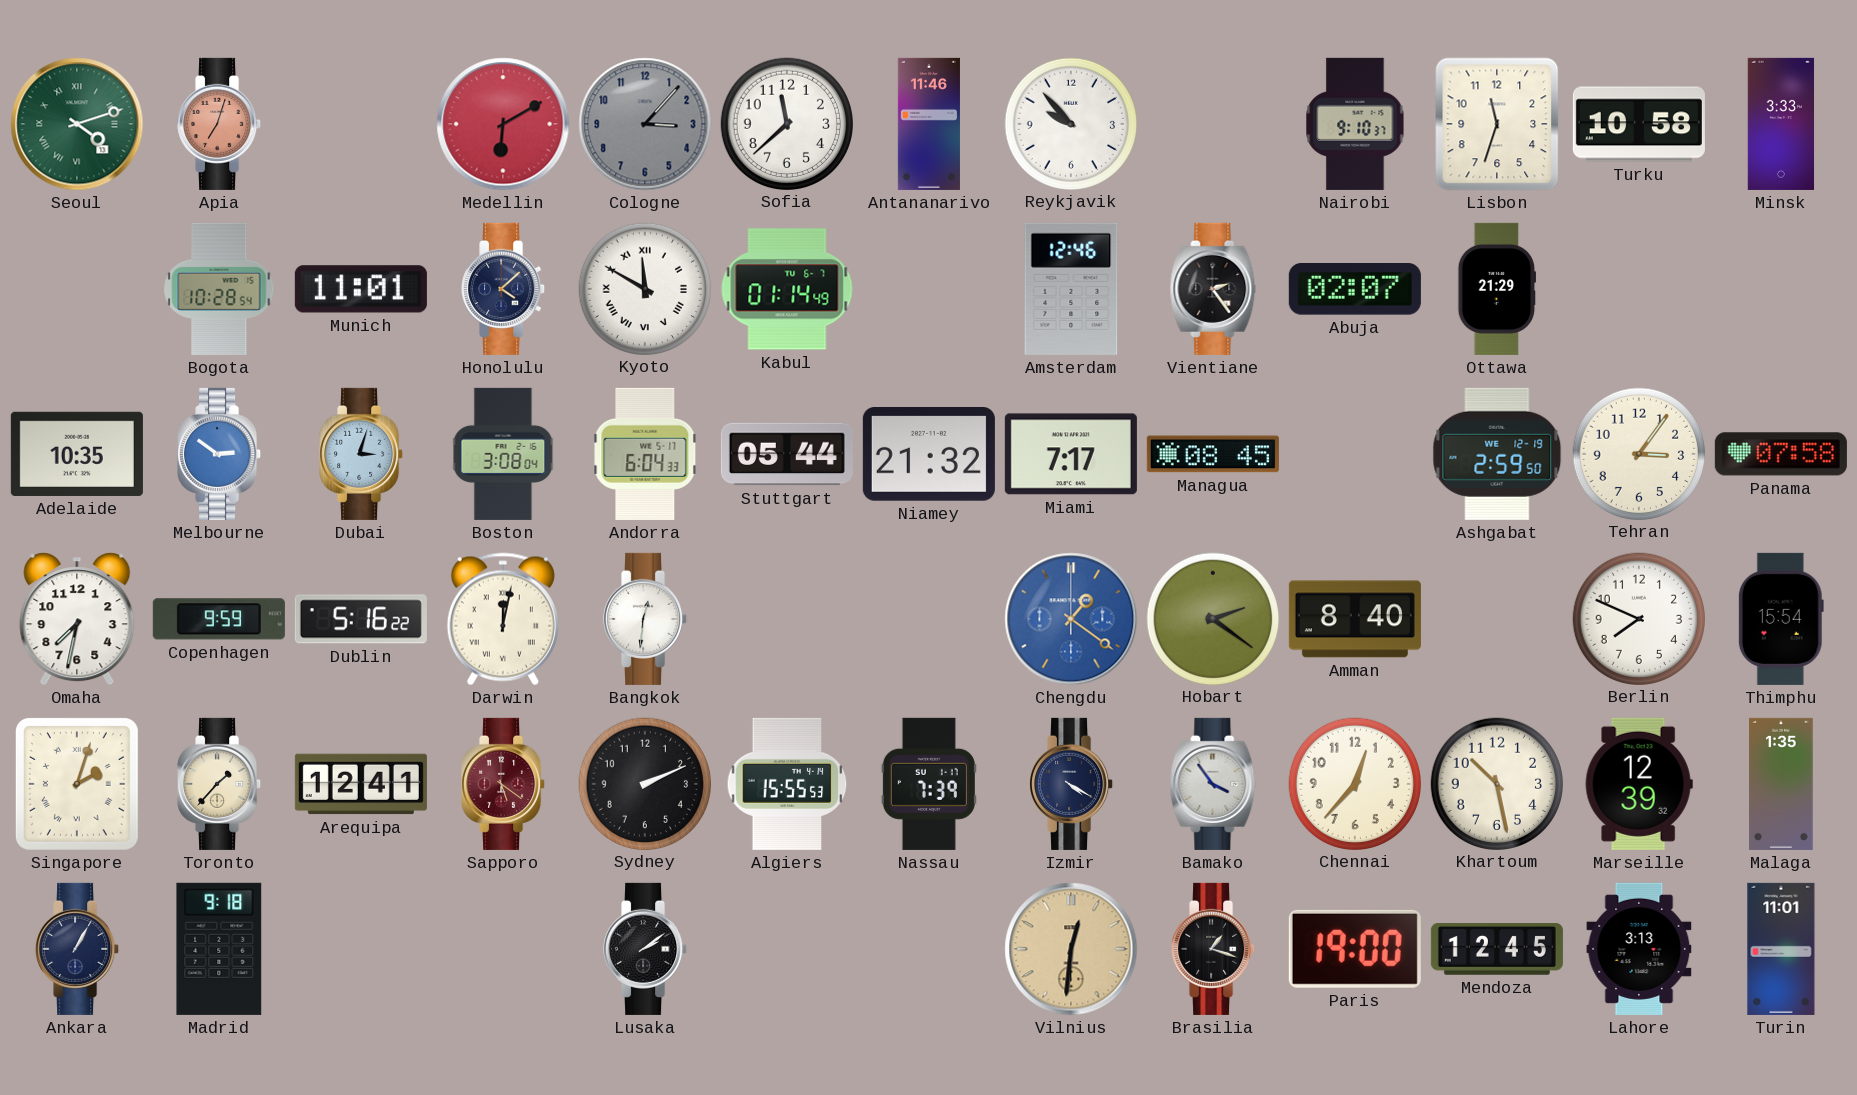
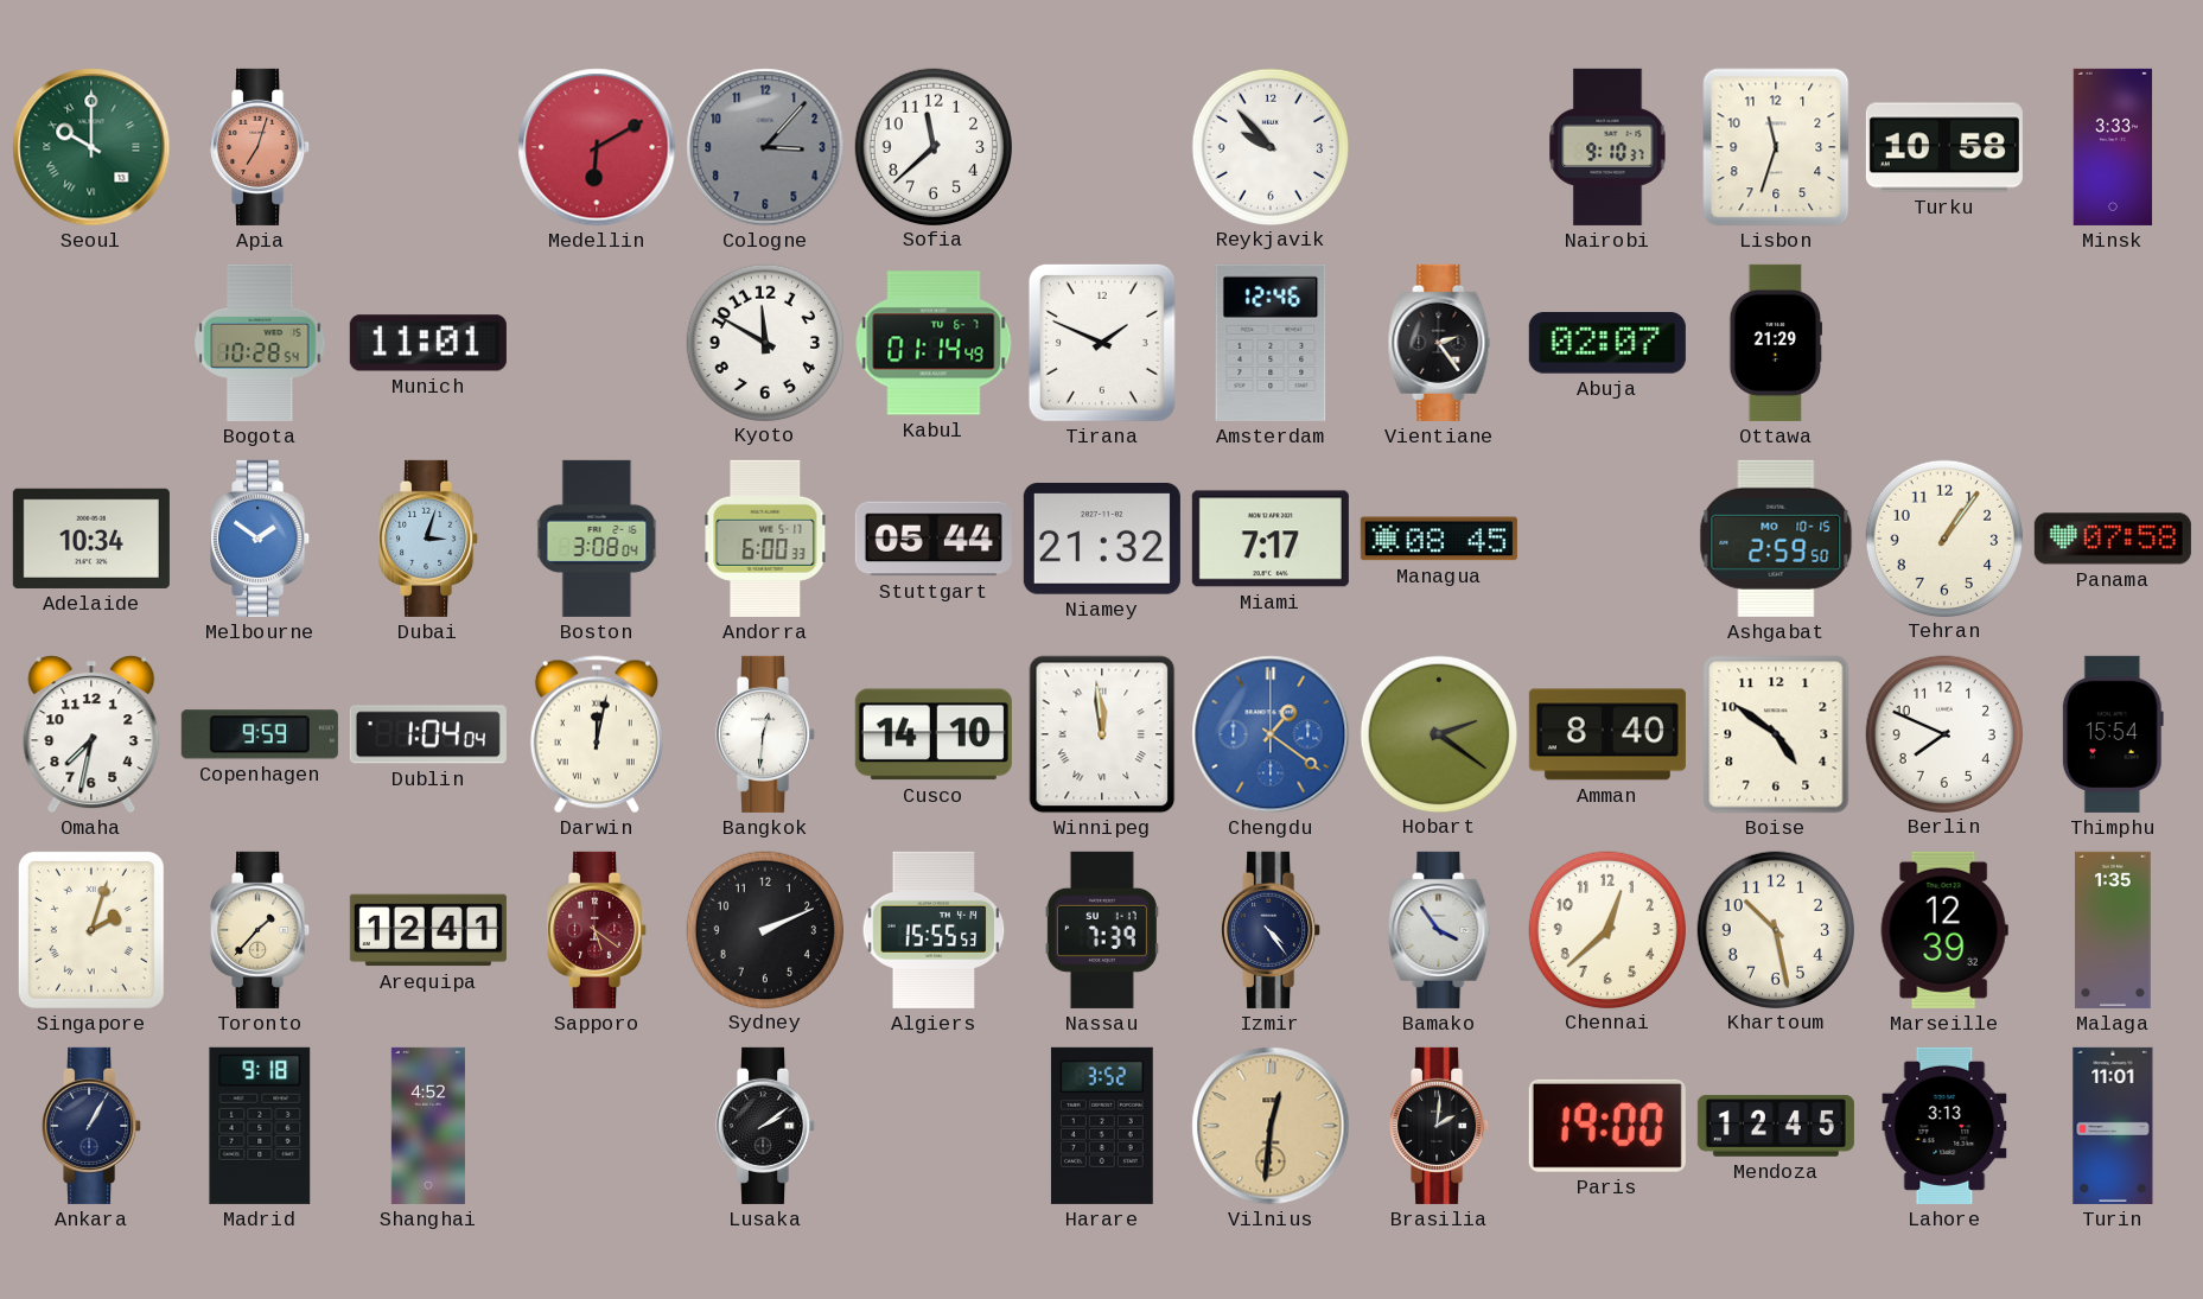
Seoul: 4:12 -> 10:00 (91, 147)
Antananarivo: 11:46 -> none (929, 124)
Honolulu: 4:08 -> none (504, 289)
Kyoto numerals: Roman -> Arabic (764, 342)
Tirana: none -> 1:49 (1102, 343)
Adelaide: 10:35 -> 10:34 (91, 539)
Melbourne: 2:51 -> 1:51 (261, 539)
Andorra: 6:04 -> 6:00 (765, 539)
Ashgabat date: WE 12-19 -> MO 10-15 (1776, 539)
Tehran: 3:06 -> 1:06 (1943, 537)
Dublin: 5:16 -> 1:04 (428, 734)
Cusco: none -> 14:10 (934, 734)
Winnipeg: none -> 11:59 (1102, 734)
Boise: none -> 4:51 (1776, 734)
Izmir: 4:20 -> 4:24 (1272, 930)
Chennai: 12:37 -> 12:38 (1606, 929)
Shanghai: none -> 4:52 (428, 1126)
Harare: none -> 3:52 (1102, 1126)
Brasilia: 1:18 -> 2:01 (1440, 1126)
